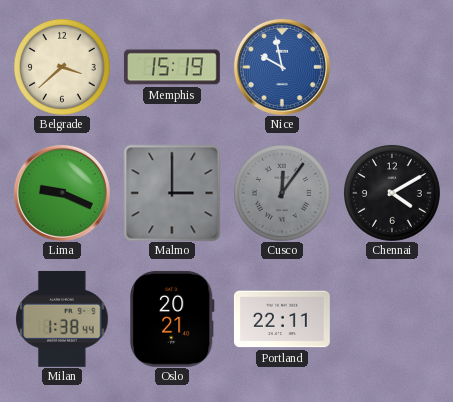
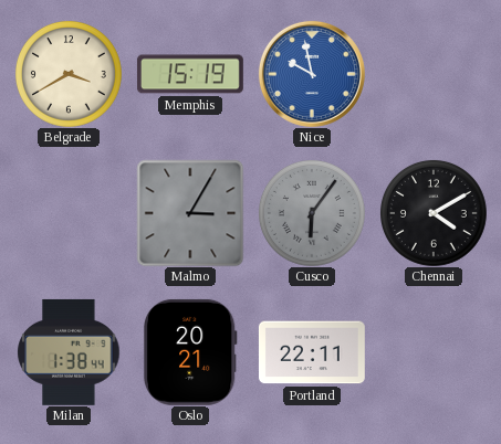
Belgrade: 3:38 -> 3:40 (69, 74)
Lima: 9:19 -> none (62, 193)
Malmo: 3:00 -> 3:05 (190, 213)
Cusco: 12:06 -> 6:06 (312, 213)
